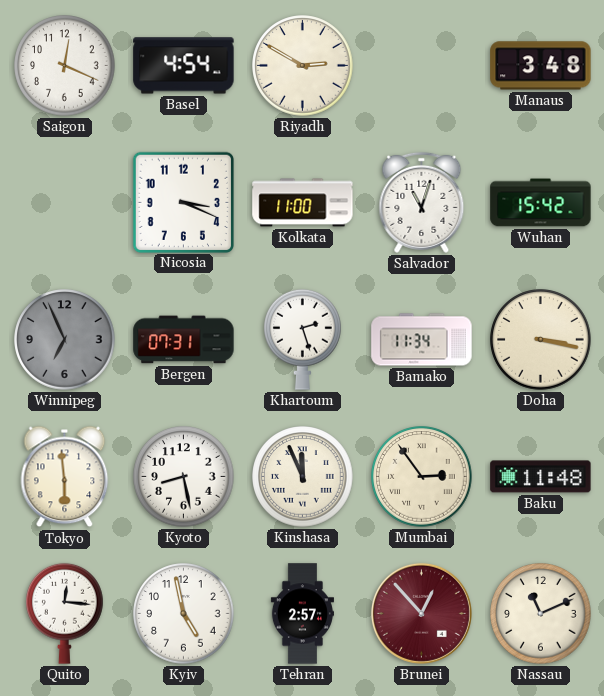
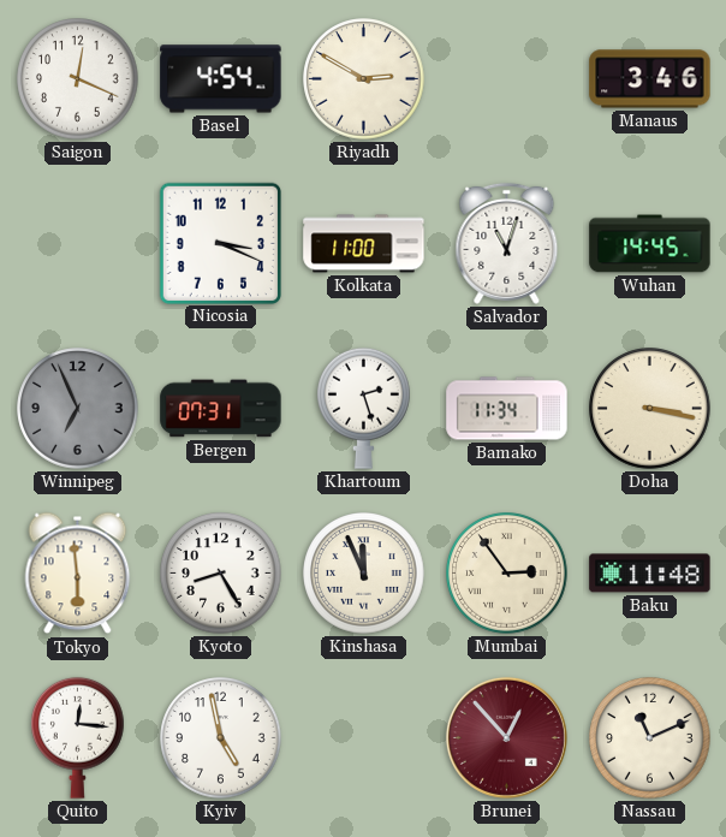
Manaus: 3:48 -> 3:46 (650, 79)
Wuhan: 15:42 -> 14:45 (650, 244)
Kyoto: 8:28 -> 8:25 (221, 574)
Tehran: 2:57 -> none (302, 614)
